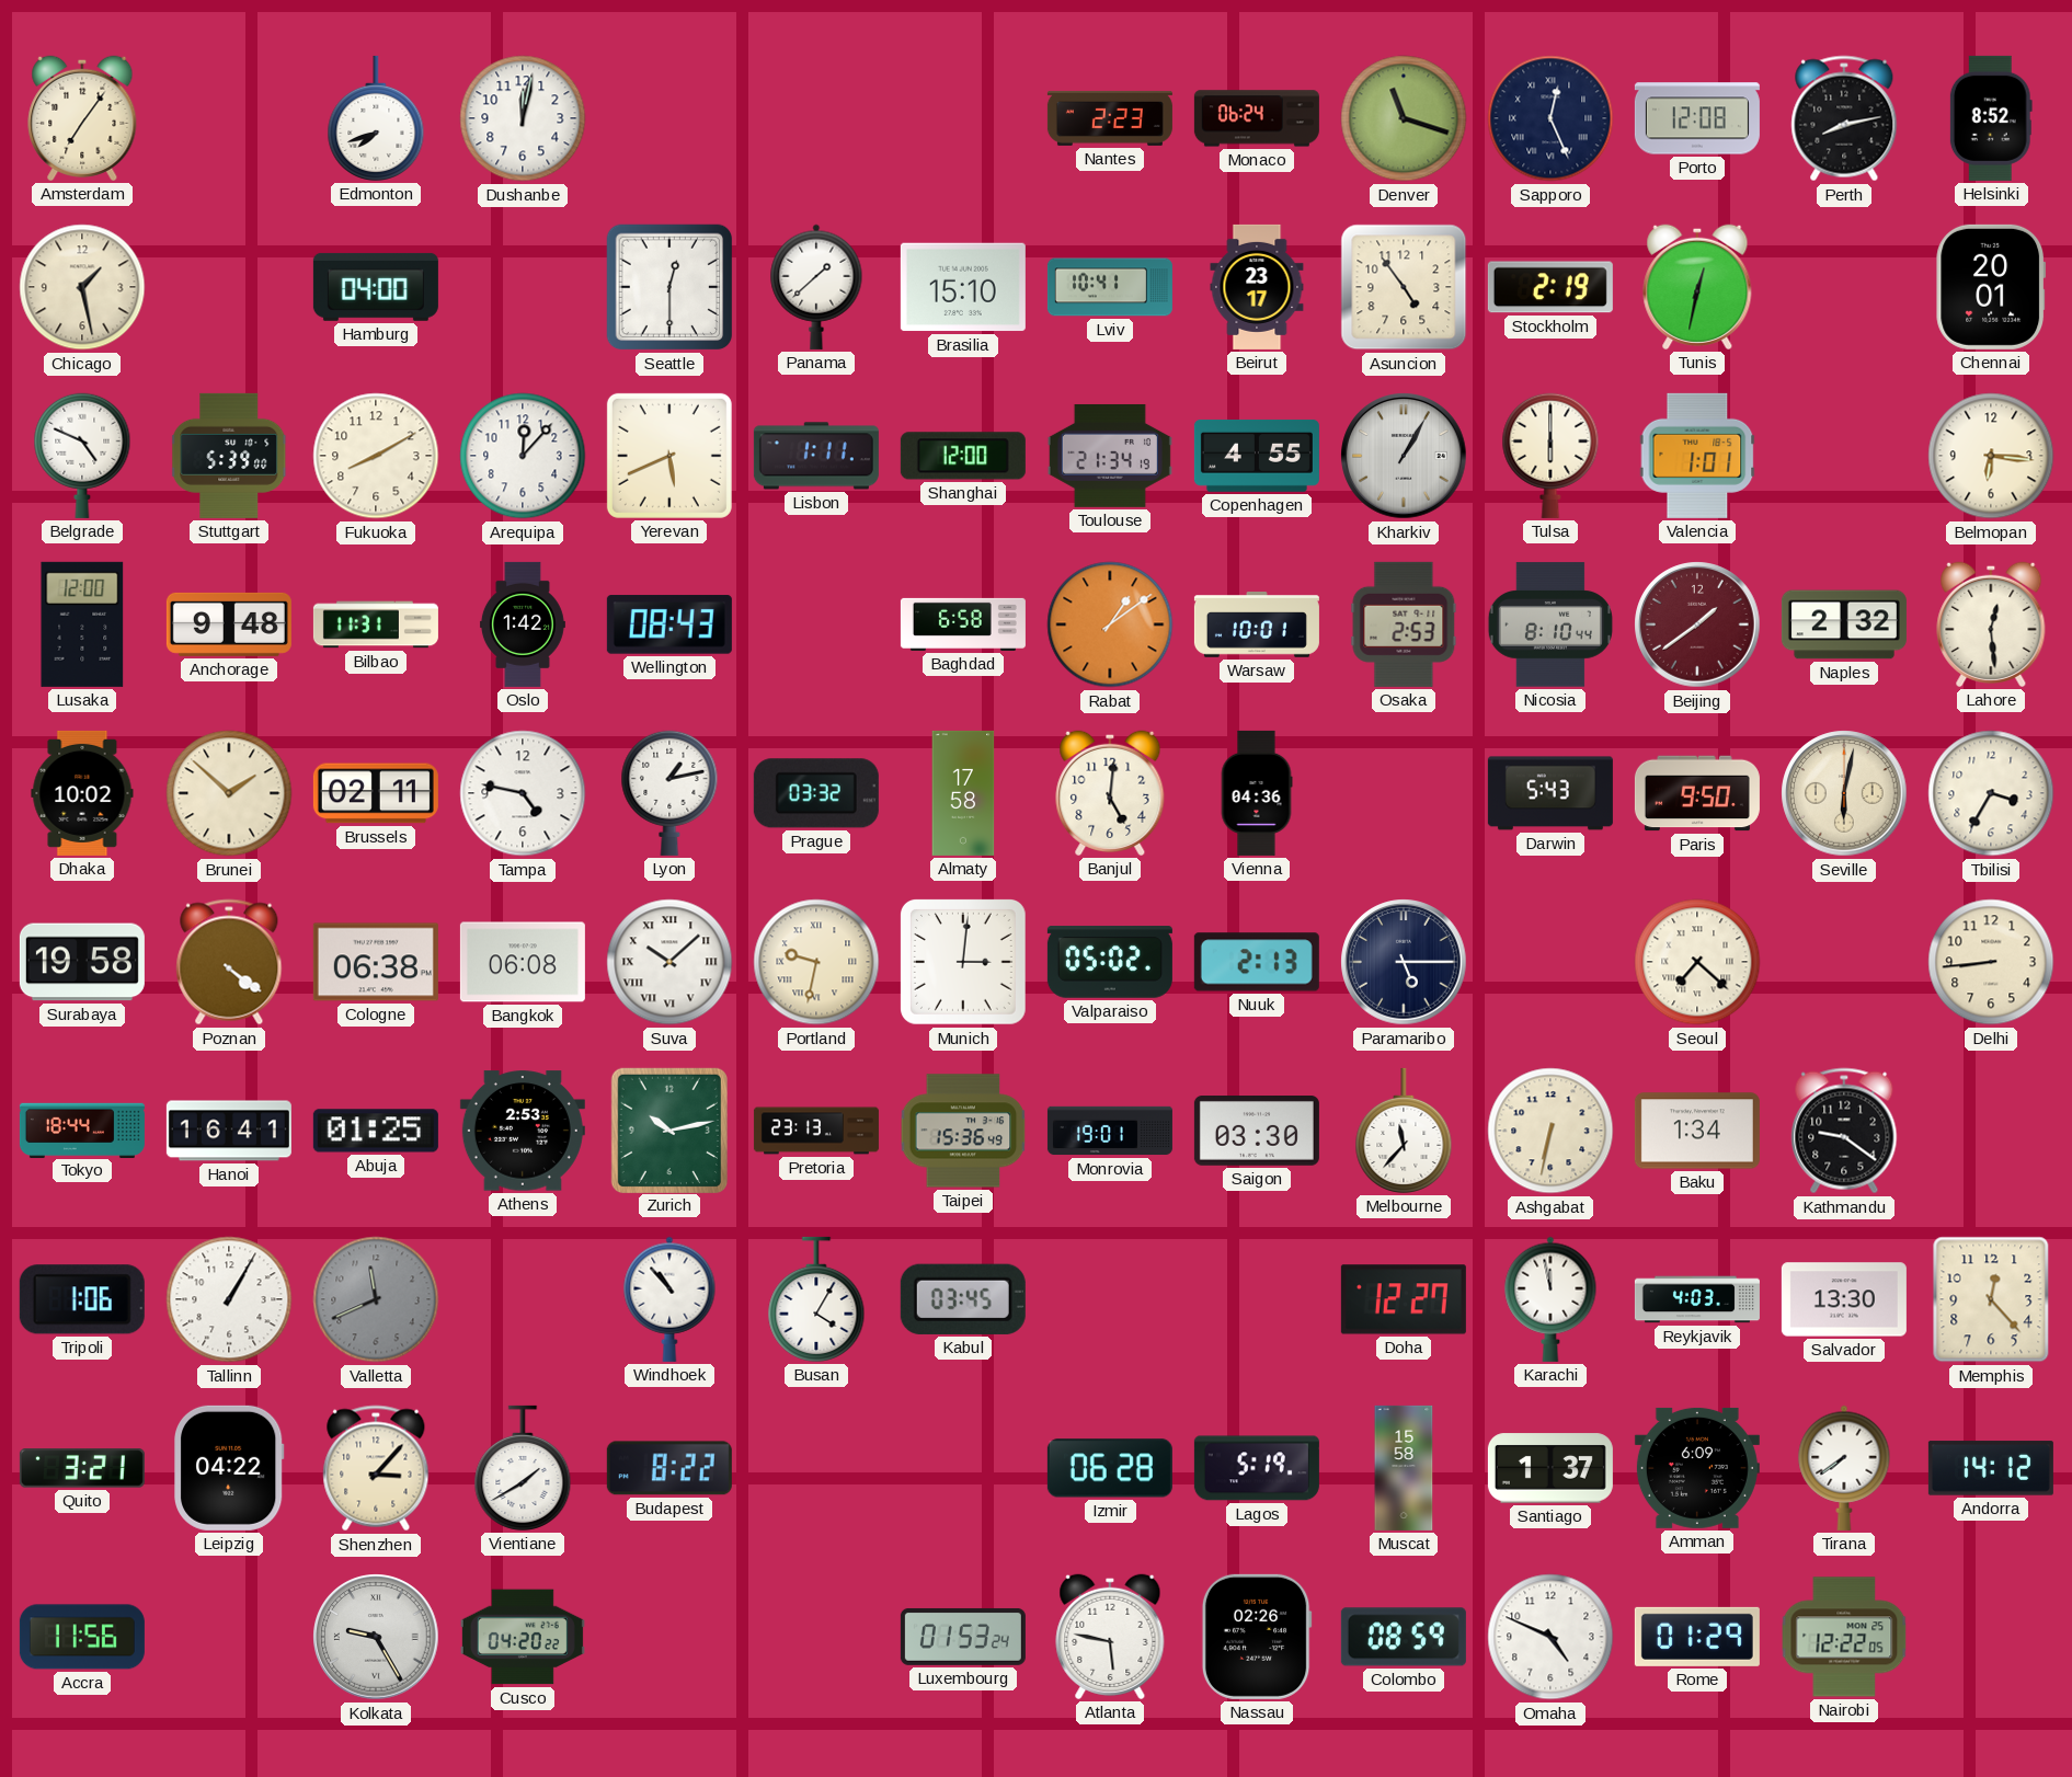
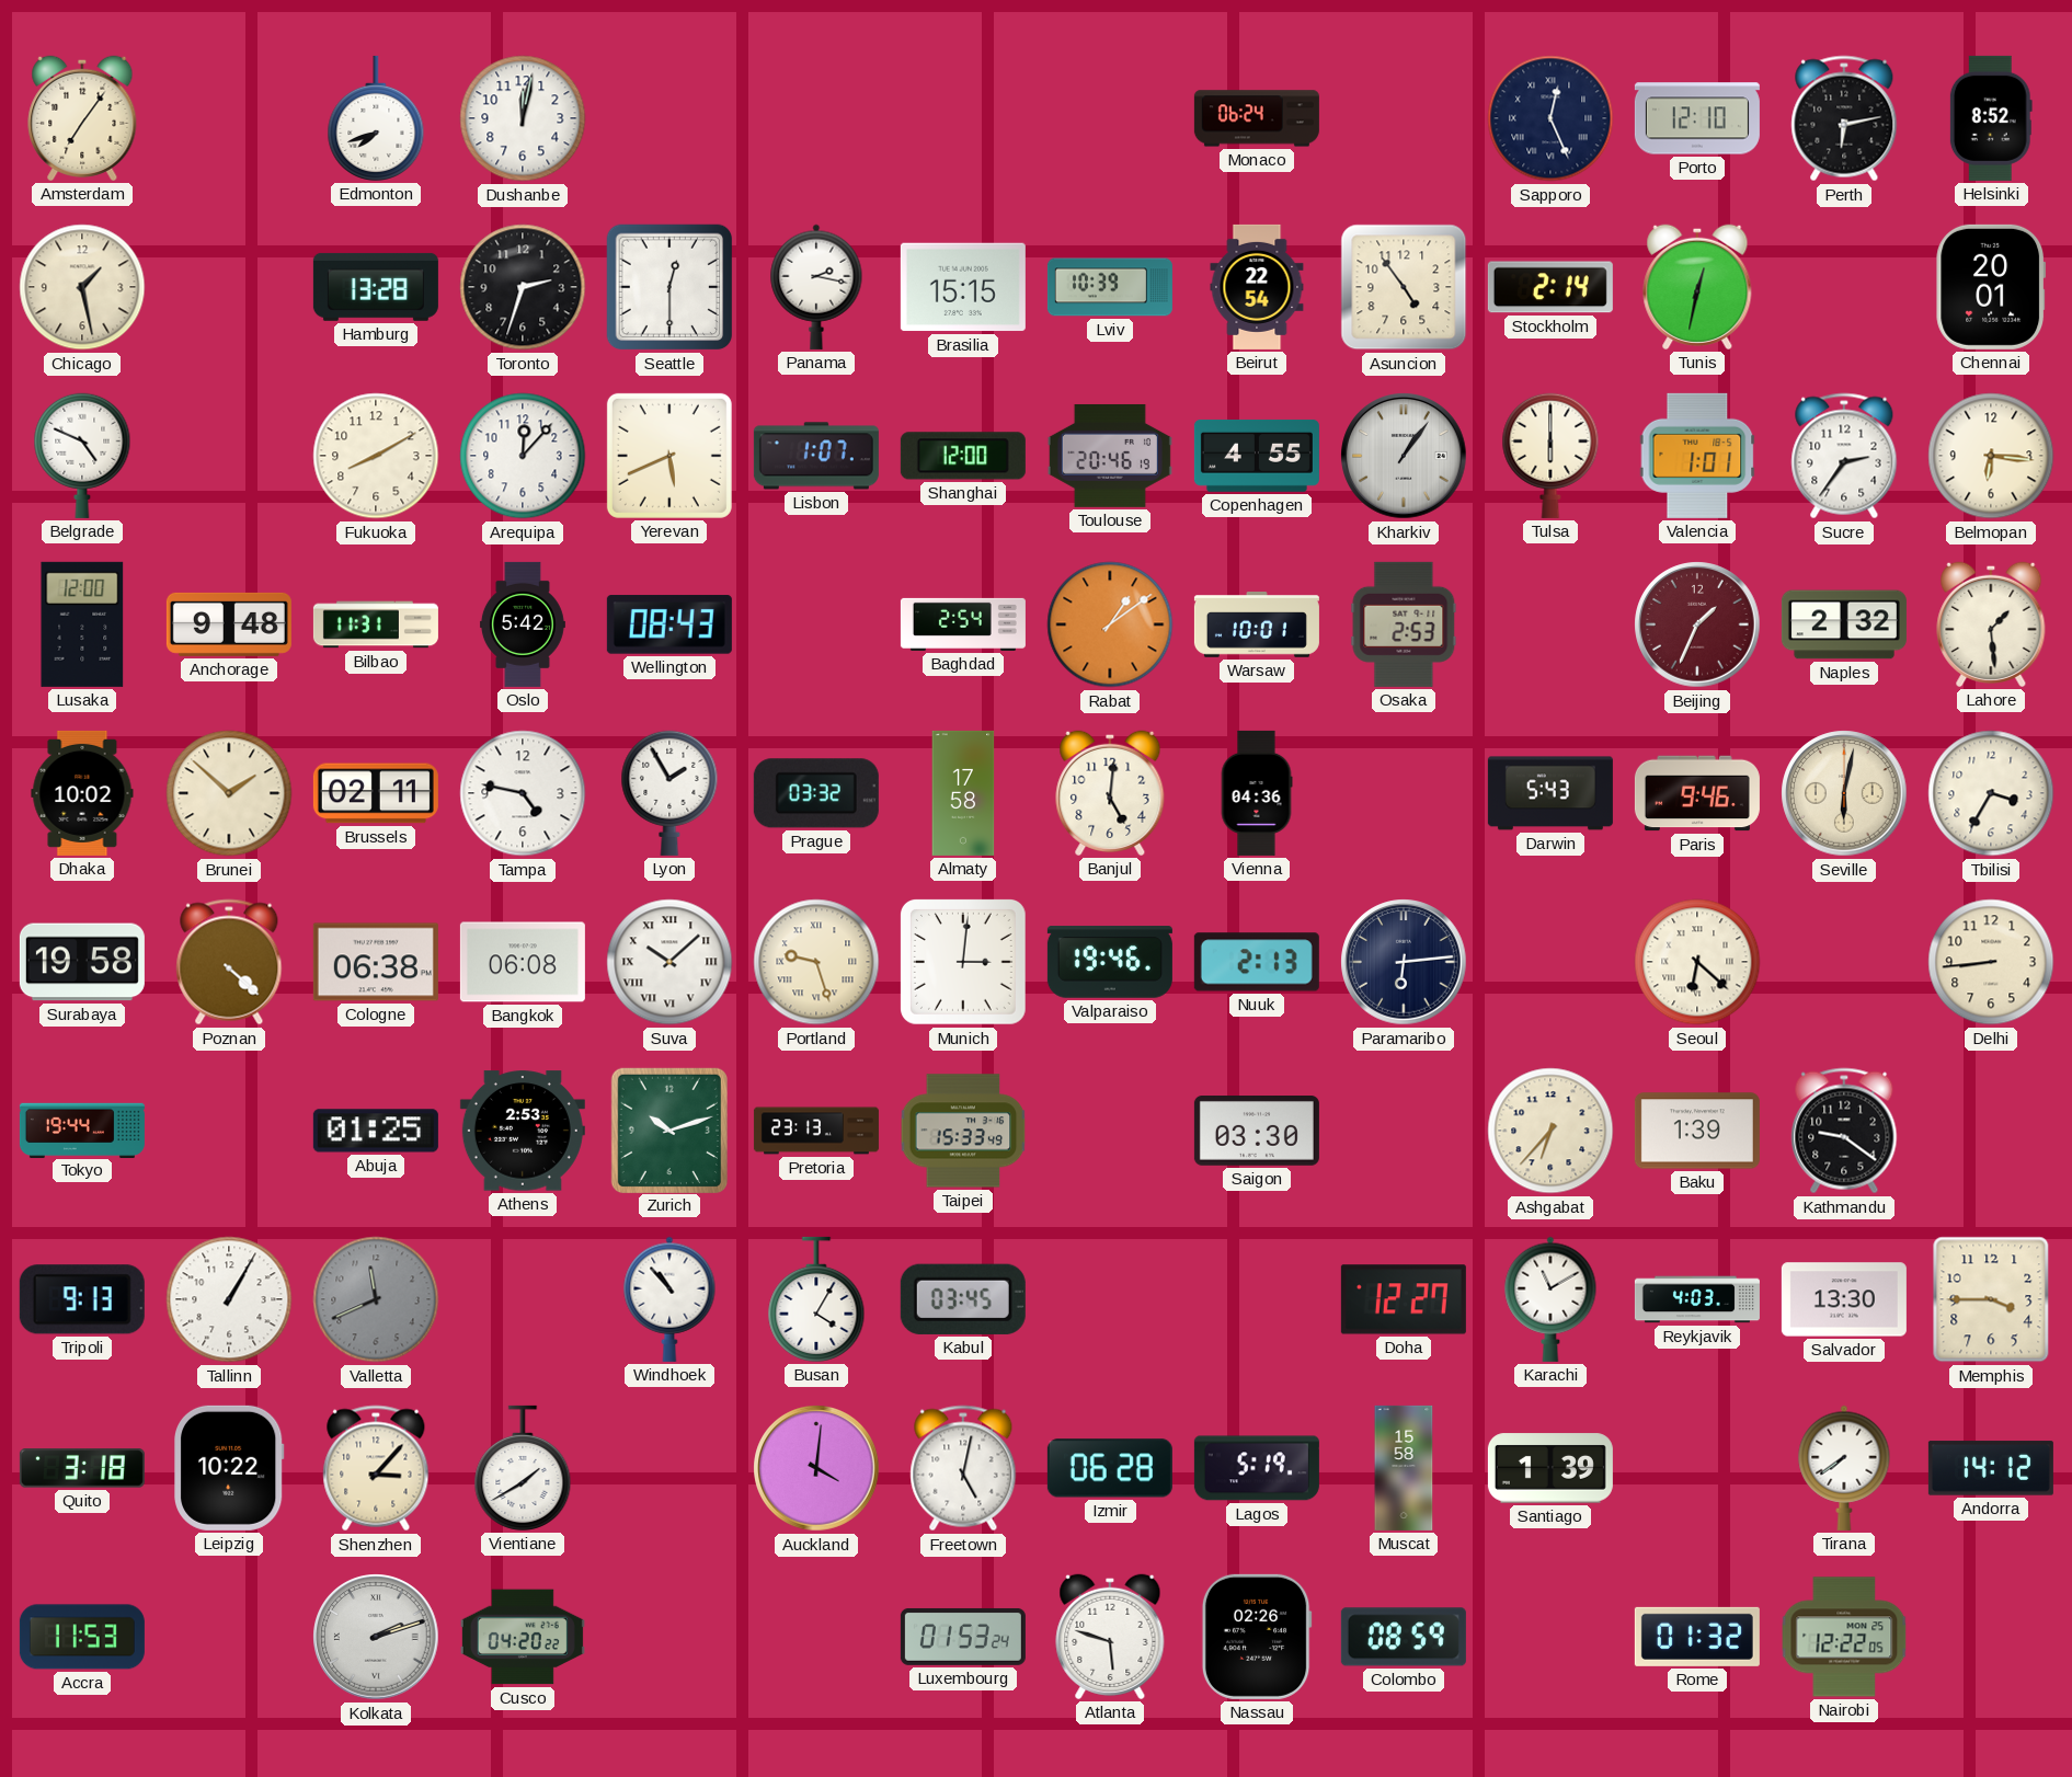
Nantes: 2:23 -> none (1110, 118)
Denver: 11:18 -> none (1404, 118)
Porto: 12:08 -> 12:10 (1697, 118)
Perth: 8:13 -> 6:13 (1844, 118)
Hamburg: 04:00 -> 13:28 (376, 287)
Toronto: none -> 2:33 (523, 287)
Panama: 1:38 -> 2:17 (816, 287)
Brasilia: 15:10 -> 15:15 (963, 287)
Lviv: 10:41 -> 10:39 (1110, 287)
Beirut: 23:17 -> 22:54 (1257, 287)
Stockholm: 2:19 -> 2:14 (1550, 287)
Stuttgart: 5:39 -> none (230, 456)
Lisbon: 1:11 -> 1:07 (816, 456)
Toulouse: 21:34 -> 20:46 (1110, 456)
Kharkiv: 1:05 -> 1:06 (1404, 456)
Sucre: none -> 2:36 (1844, 456)
Oslo: 1:42 -> 5:42 (523, 624)
Baghdad: 6:58 -> 2:54 (963, 624)
Nicosia: 8:10 -> none (1550, 624)
Beijing: 1:39 -> 1:34 (1697, 624)
Lahore: 12:29 -> 1:29 (1991, 624)
Lyon: 1:13 -> 1:55 (669, 793)
Paris: 9:50 -> 9:46 (1697, 793)
Poznan: 4:21 -> 4:22 (229, 962)
Portland: 9:32 -> 9:27 (816, 962)
Valparaiso: 05:02 -> 19:46 (1110, 962)
Paramaribo: 5:15 -> 6:14 (1404, 962)
Seoul: 7:22 -> 6:22 (1697, 962)
Tokyo: 18:44 -> 19:44 (82, 1130)
Hanoi: 16:41 -> none (229, 1131)
Zurich: 10:13 -> 10:12 (669, 1130)
Taipei: 15:36 -> 15:33 (963, 1131)
Monrovia: 19:01 -> none (1110, 1131)
Melbourne: 11:37 -> none (1404, 1131)
Ashgabat: 6:32 -> 6:37 (1550, 1131)
Baku: 1:34 -> 1:39 (1697, 1131)
Tripoli: 1:06 -> 9:13 (82, 1299)
Karachi: 11:58 -> 11:10 (1550, 1299)
Memphis: 12:23 -> 3:45 (1991, 1299)
Quito: 3:21 -> 3:18 (82, 1468)
Leipzig: 04:22 -> 10:22 (229, 1468)
Budapest: 8:22 -> none (669, 1468)
Auckland: none -> 4:01 (816, 1468)
Freetown: none -> 5:02 (963, 1468)
Santiago: 1:37 -> 1:39 (1550, 1468)
Amman: 6:09 -> none (1697, 1468)
Accra: 11:56 -> 11:53 (82, 1637)
Kolkata: 9:25 -> 2:12 (376, 1637)
Atlanta: 5:47 -> 5:48 (1110, 1637)
Omaha: 4:49 -> none (1550, 1637)
Rome: 01:29 -> 01:32 (1697, 1637)
